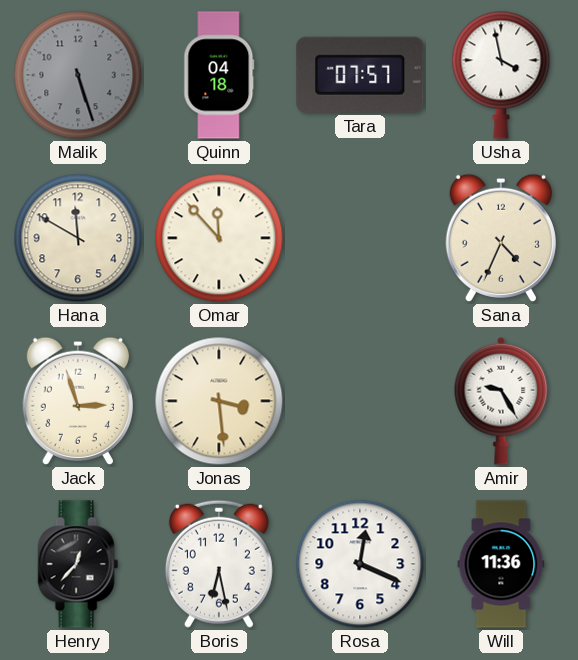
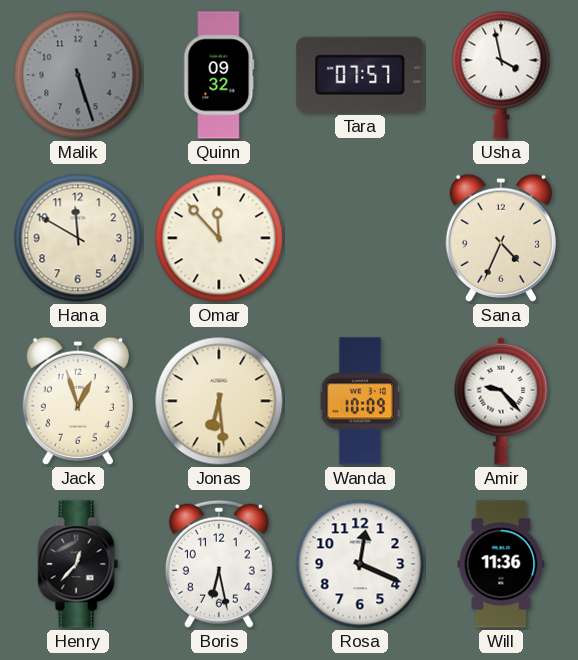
Quinn: 04:18 -> 09:32 (219, 75)
Jack: 2:57 -> 12:57 (78, 401)
Jonas: 3:29 -> 6:29 (219, 401)
Wanda: none -> 10:09 (360, 401)
Amir: 9:25 -> 9:23 (501, 401)
